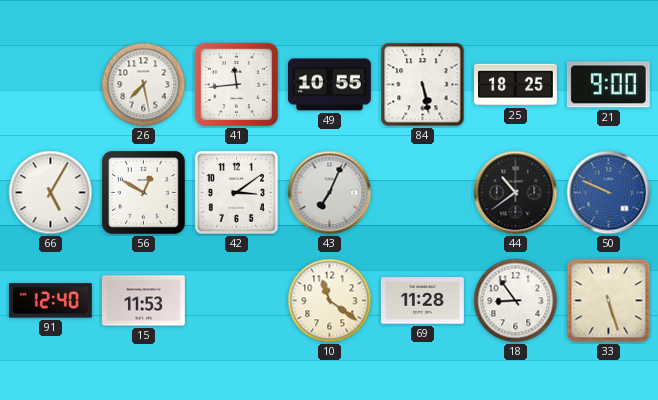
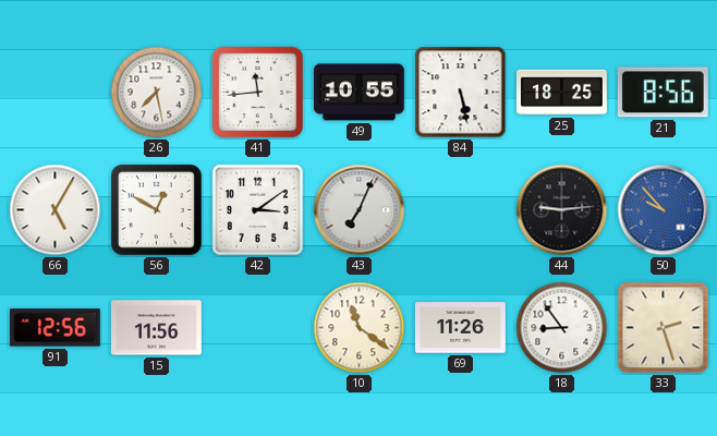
21: 9:00 -> 8:56 (663, 93)
44: 10:39 -> 9:14 (562, 210)
50: 9:49 -> 9:53 (664, 210)
91: 12:40 -> 12:56 (54, 328)
15: 11:53 -> 11:56 (156, 328)
69: 11:28 -> 11:26 (461, 328)
33: 5:27 -> 2:27 (664, 328)
